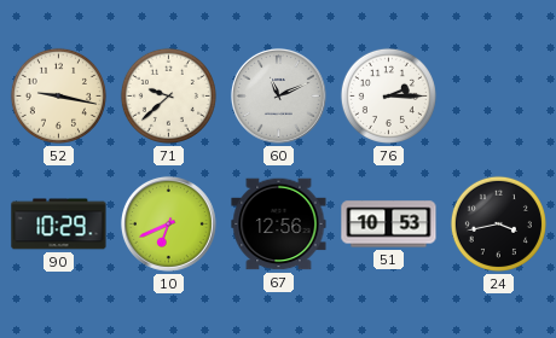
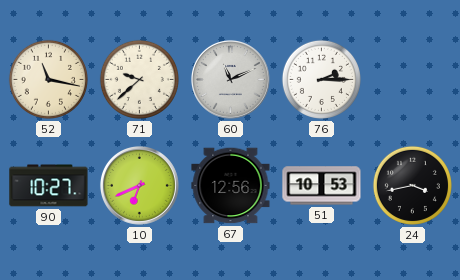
52: 9:17 -> 11:17 (48, 79)
90: 10:29 -> 10:27 (49, 186)
